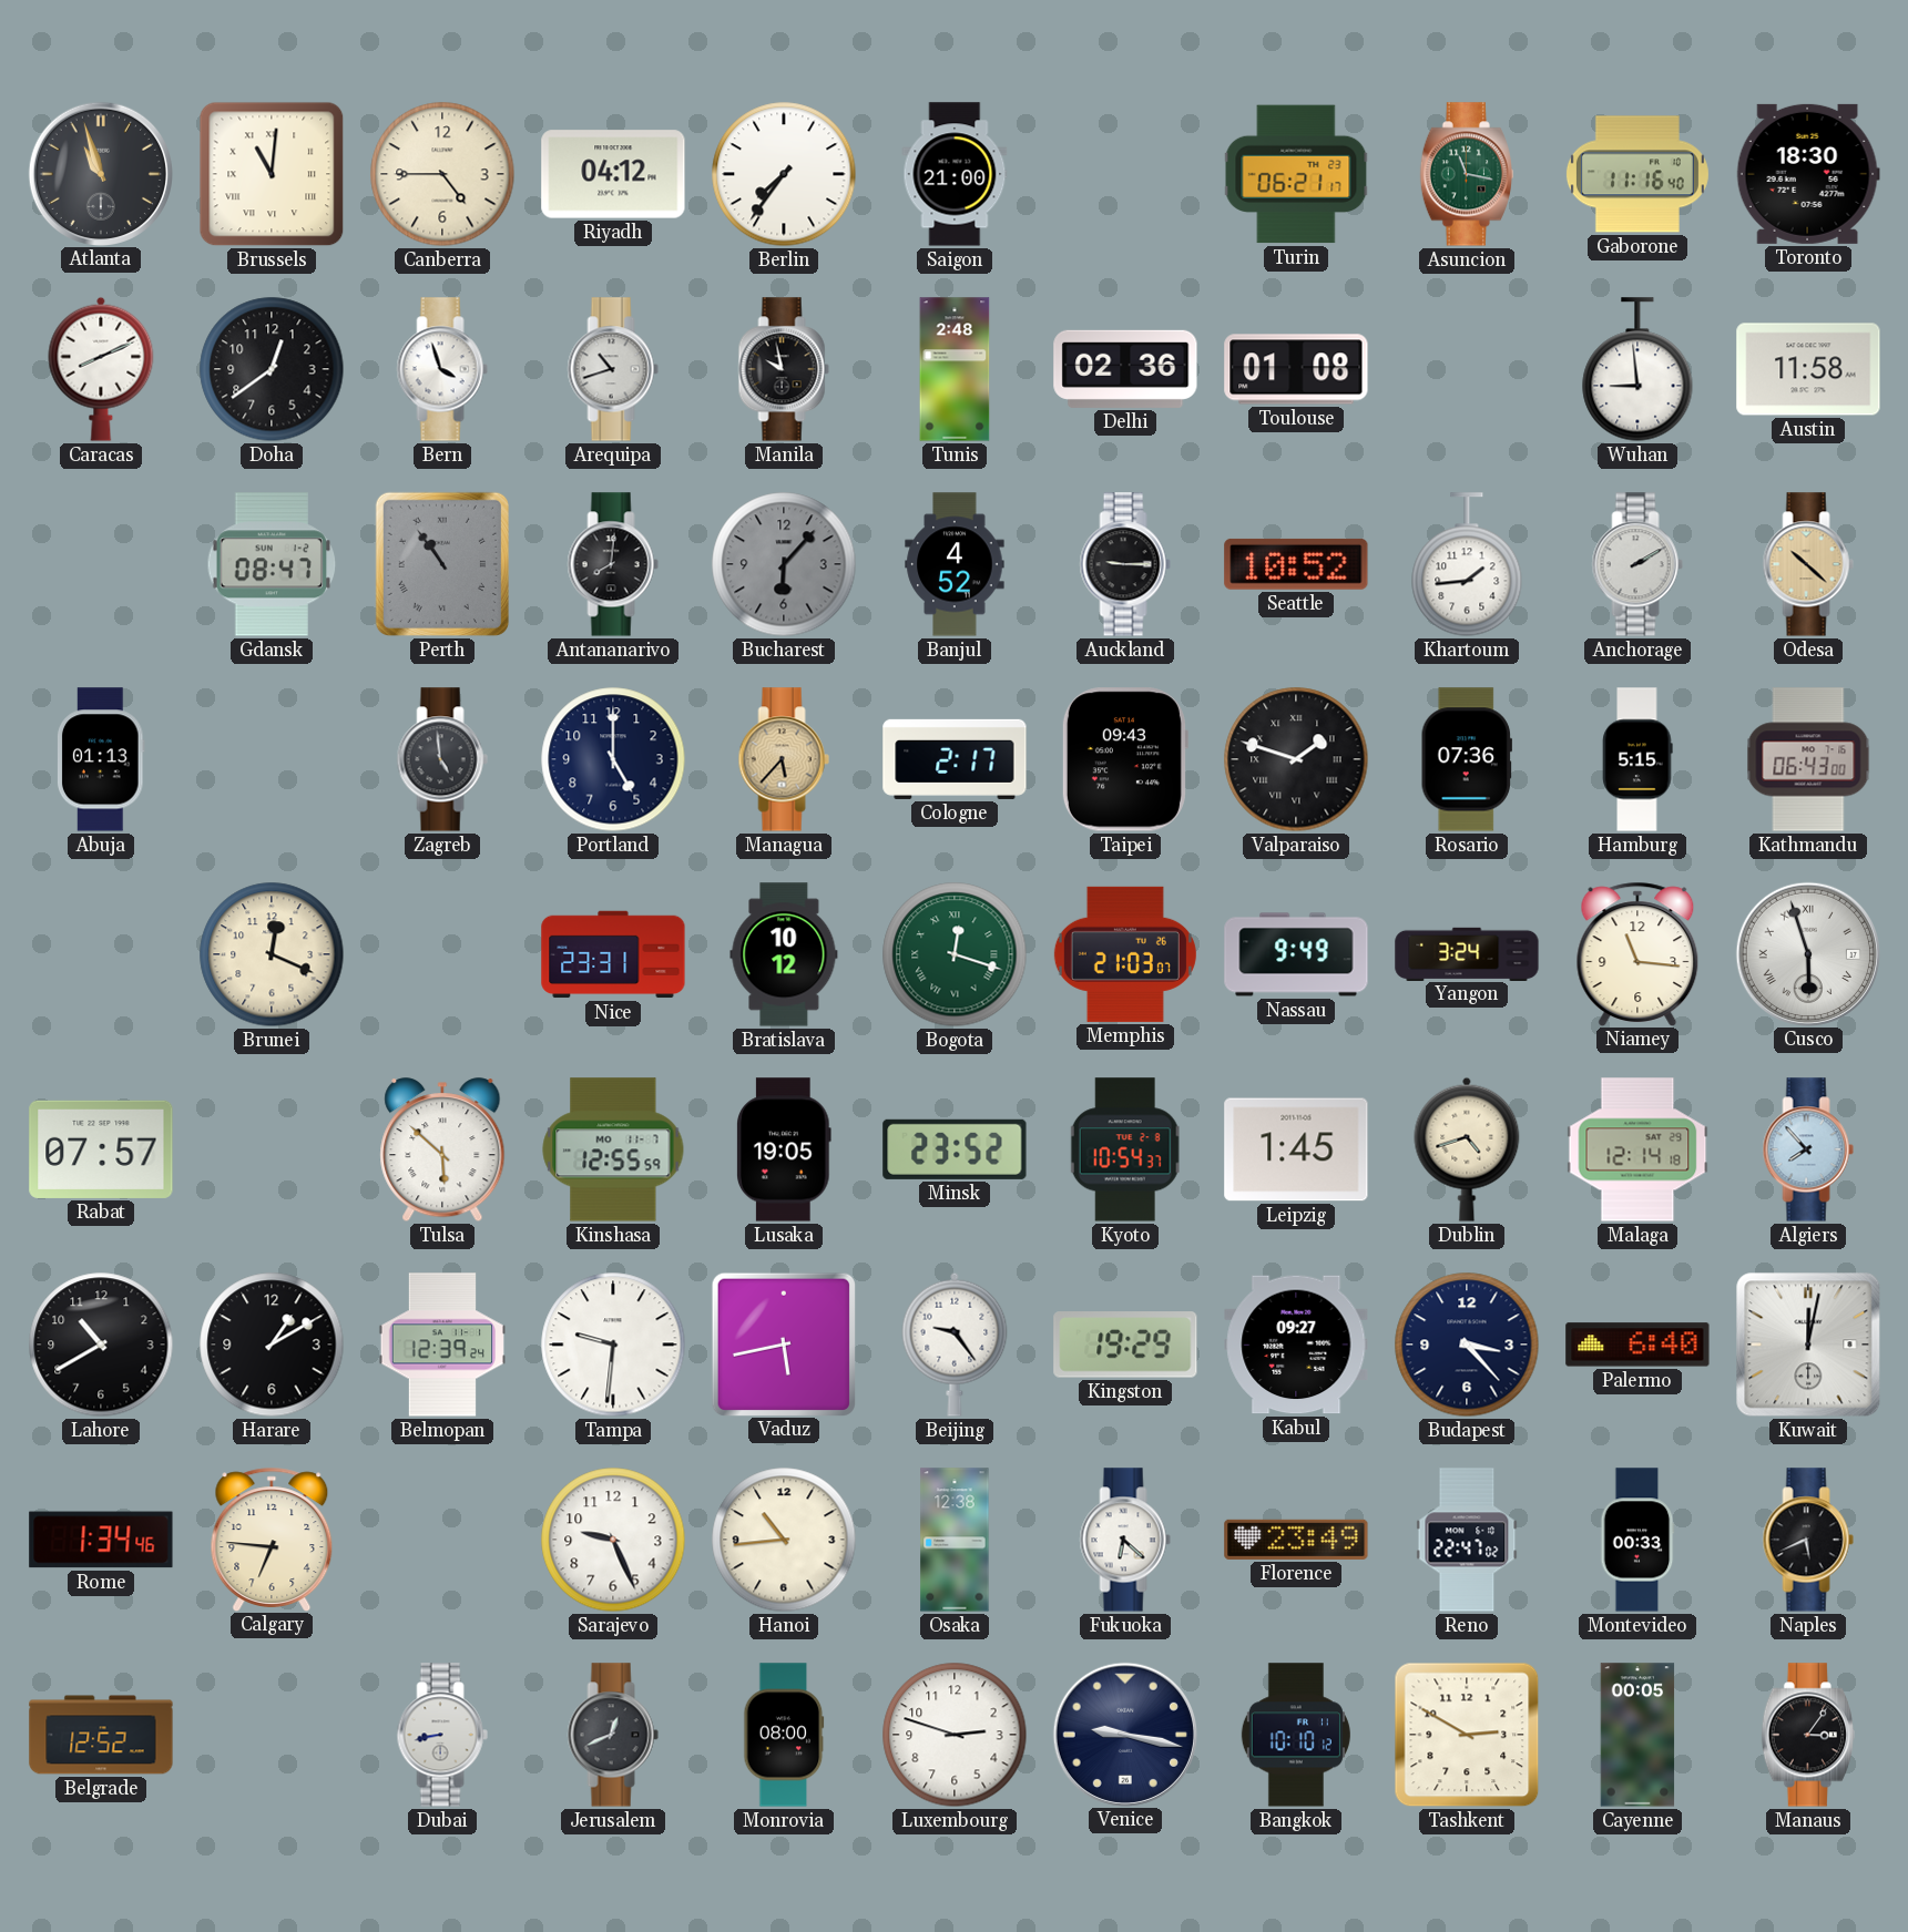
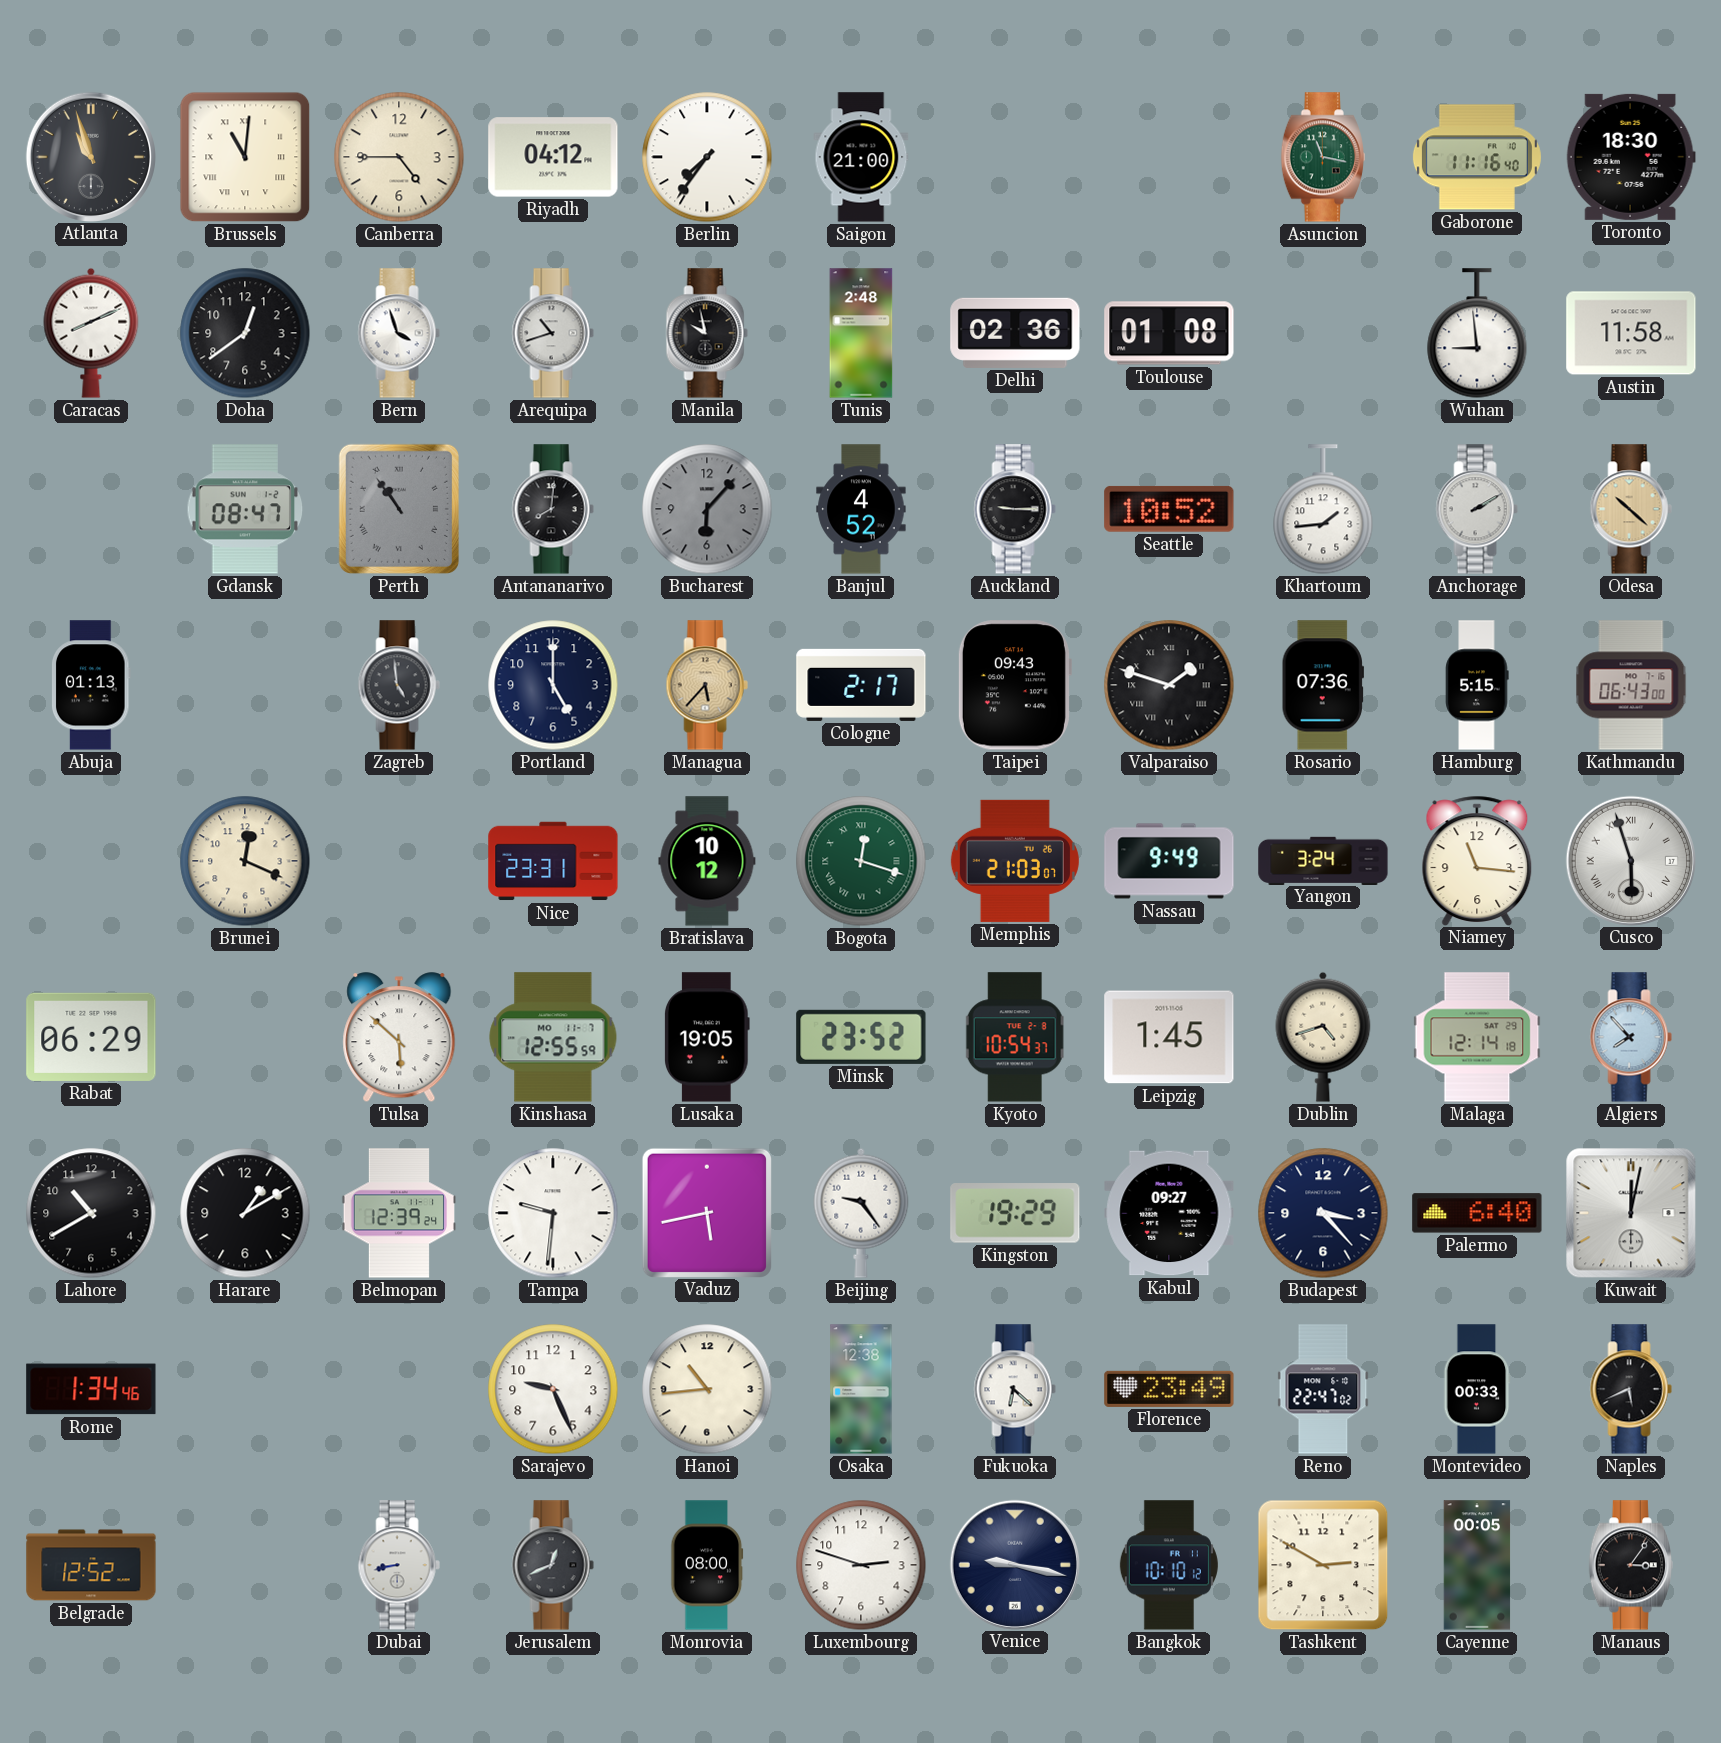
Turin: 06:21 -> none (1296, 174)
Rabat: 07:57 -> 06:29 (91, 1037)
Calgary: 6:46 -> none (272, 1539)
